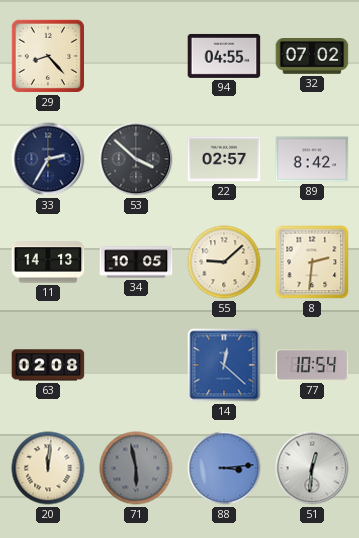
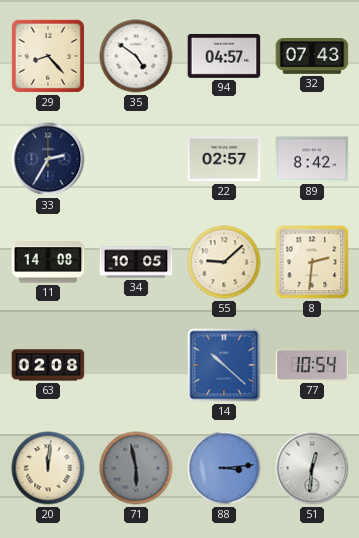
35: none -> 4:51 (136, 56)
94: 04:55 -> 04:57 (224, 56)
32: 07:02 -> 07:43 (312, 57)
53: 3:52 -> none (136, 159)
11: 14:13 -> 14:08 (48, 262)
14: 12:22 -> 10:22 (224, 365)
